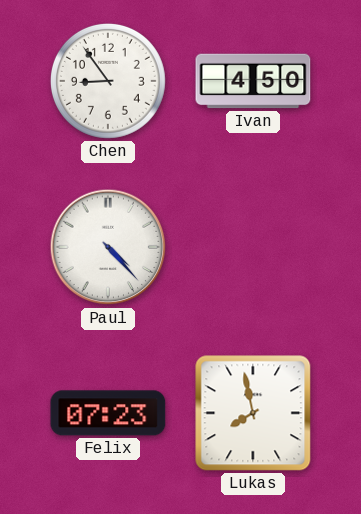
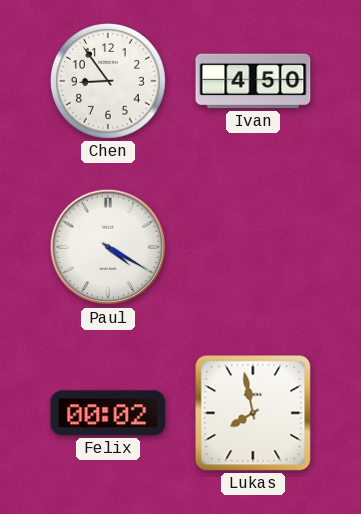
Paul: 4:23 -> 4:20 (108, 247)
Felix: 07:23 -> 00:02 (108, 413)
